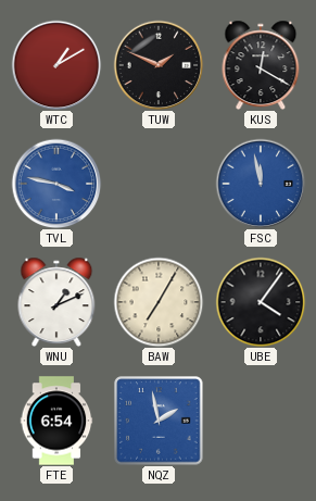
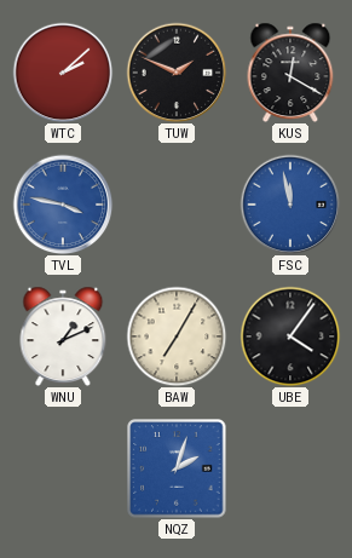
WTC: 1:10 -> 2:08 (63, 73)
FTE: 6:54 -> none (56, 421)
NQZ: 1:58 -> 2:03 (177, 468)
